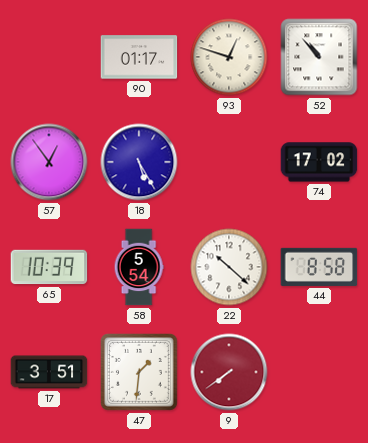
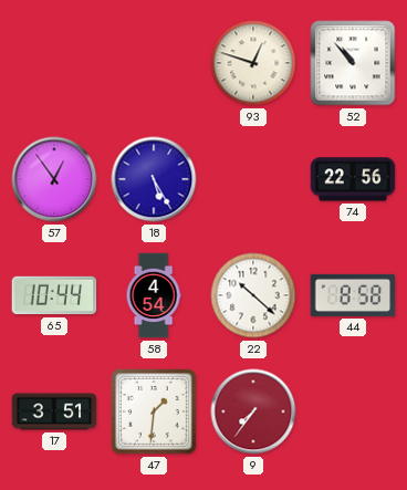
90: 01:17 -> none (139, 57)
74: 17:02 -> 22:56 (353, 179)
65: 10:39 -> 10:44 (54, 295)
58: 5:54 -> 4:54 (154, 295)
9: 7:39 -> 7:36 (253, 411)
